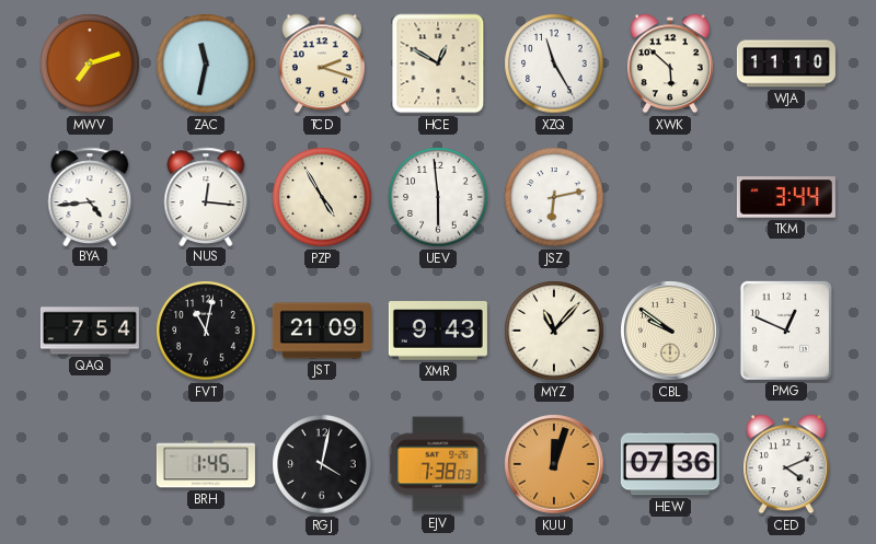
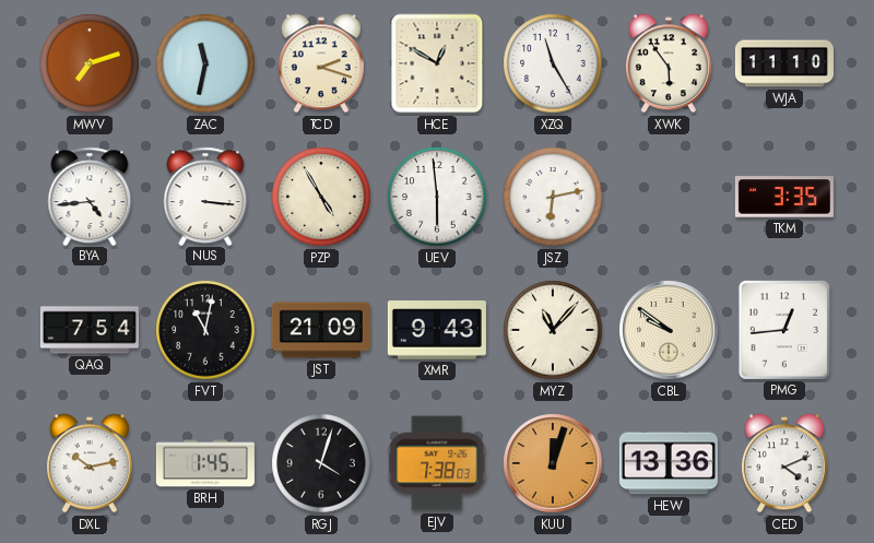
XWK: 5:52 -> 5:54 (669, 63)
NUS: 12:16 -> 3:16 (205, 196)
TKM: 3:44 -> 3:35 (784, 197)
PMG: 12:49 -> 12:44 (784, 330)
DXL: none -> 10:13 (90, 463)
RGJ: 4:02 -> 4:03 (321, 463)
HEW: 07:36 -> 13:36 (669, 463)
